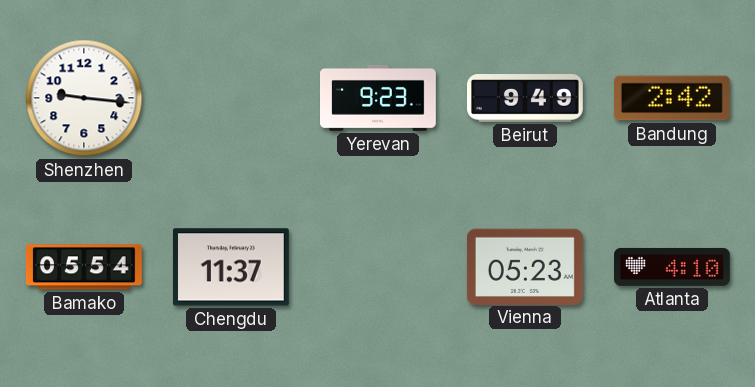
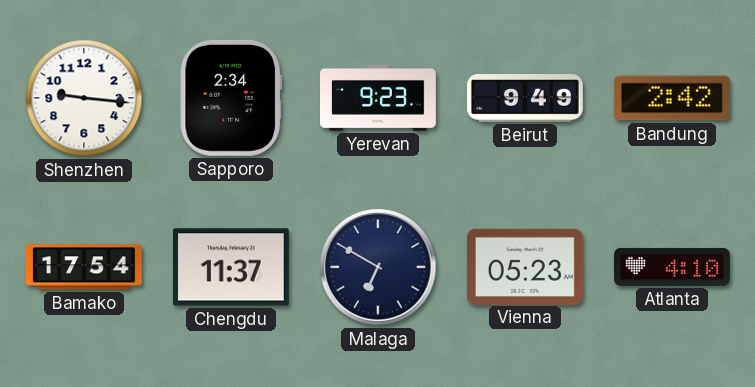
Sapporo: none -> 2:34 (231, 98)
Bamako: 05:54 -> 17:54 (84, 267)
Malaga: none -> 6:50 (378, 267)
